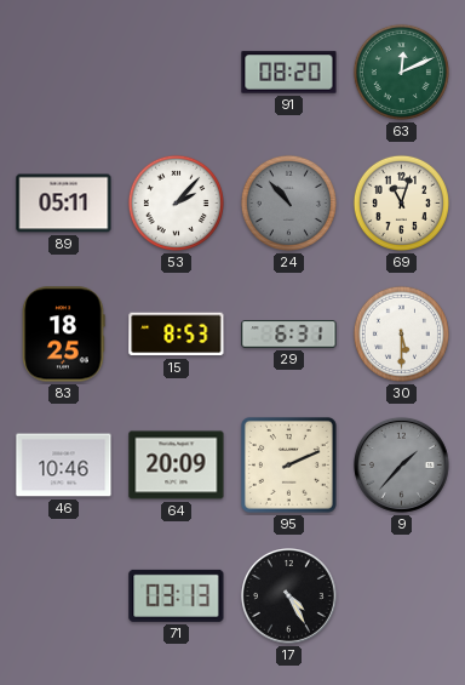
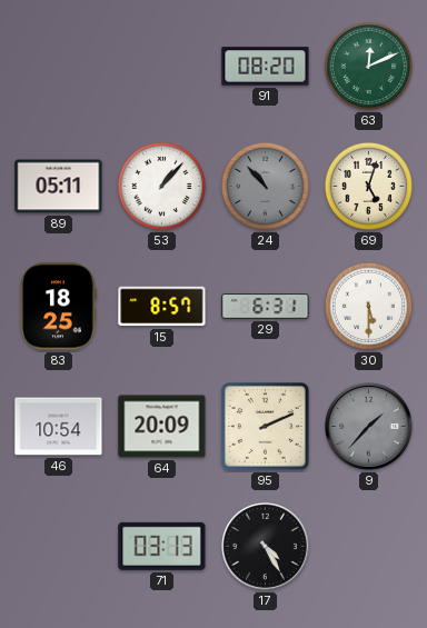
53: 2:07 -> 1:07 (161, 186)
69: 11:03 -> 5:03 (368, 186)
15: 8:53 -> 8:57 (162, 307)
46: 10:46 -> 10:54 (59, 427)
